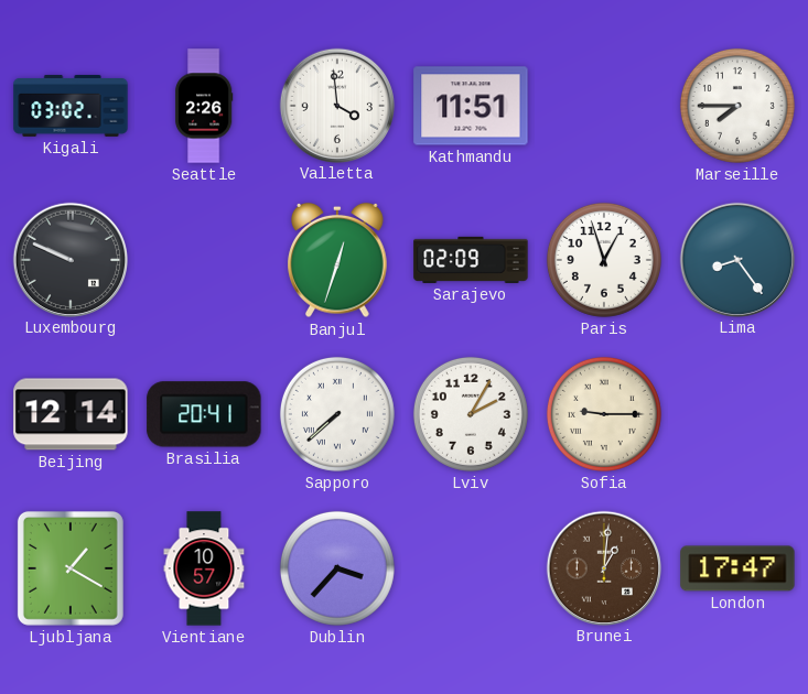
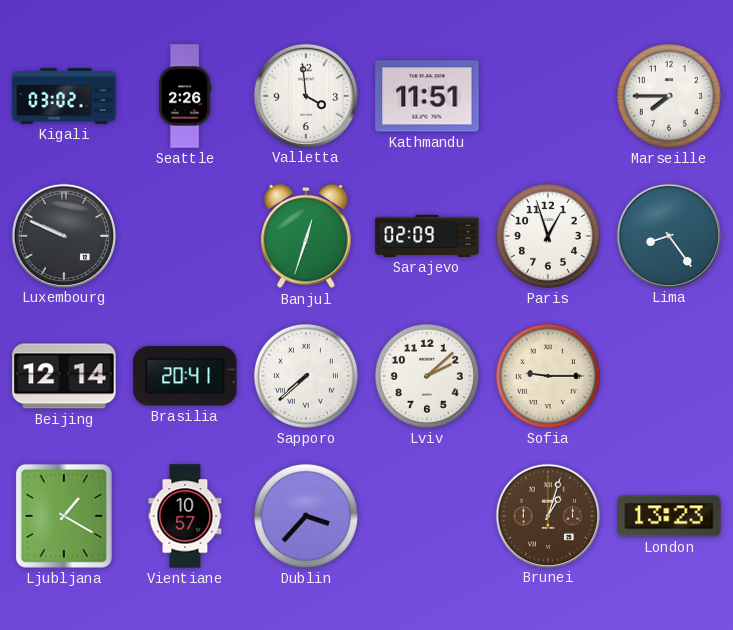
Lviv: 2:05 -> 2:08 (427, 376)
Brunei: 1:01 -> 1:03 (548, 515)
London: 17:47 -> 13:23 (669, 516)
